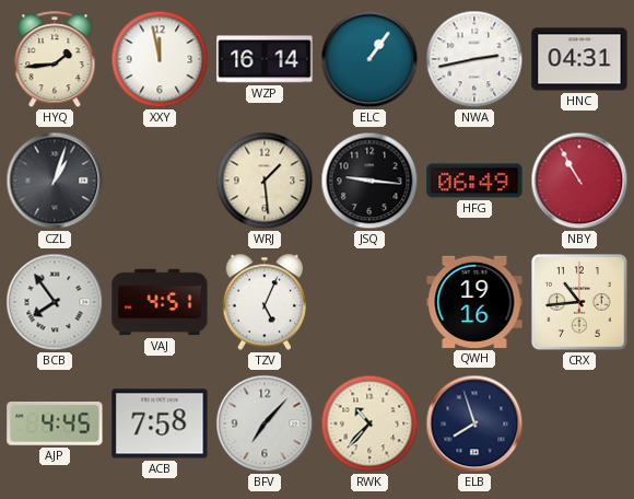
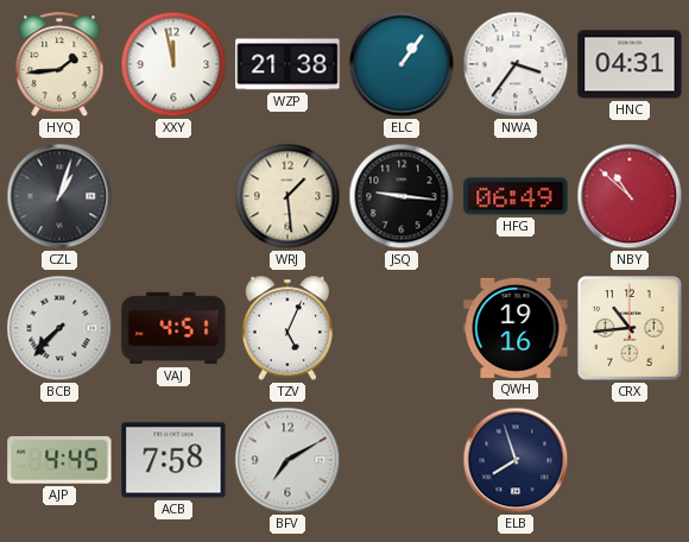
WZP: 16:14 -> 21:38 (287, 64)
NWA: 2:43 -> 3:36 (516, 64)
NBY: 10:55 -> 10:52 (630, 196)
BCB: 7:54 -> 7:37 (59, 328)
BFV: 7:07 -> 7:10 (287, 460)
RWK: 10:37 -> none (369, 423)
